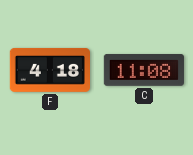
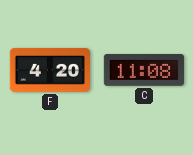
F: 4:18 -> 4:20 (49, 70)
